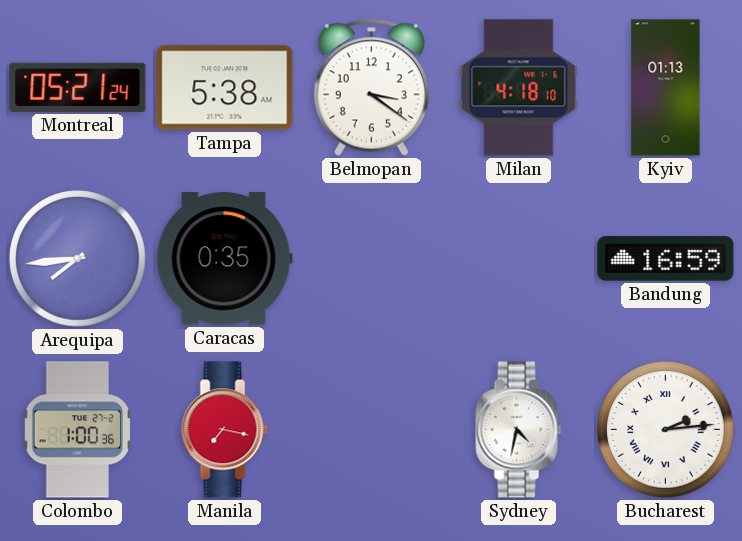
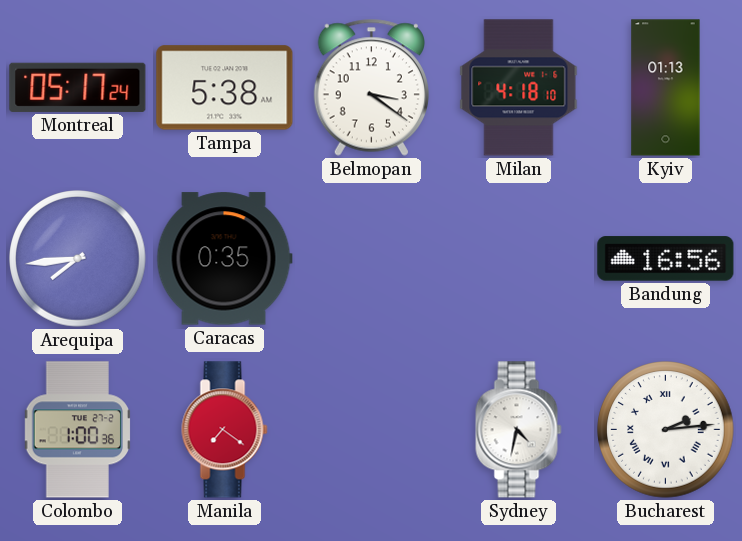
Montreal: 05:21 -> 05:17 (78, 87)
Bandung: 16:59 -> 16:56 (666, 259)
Manila: 7:17 -> 7:21 (225, 430)
